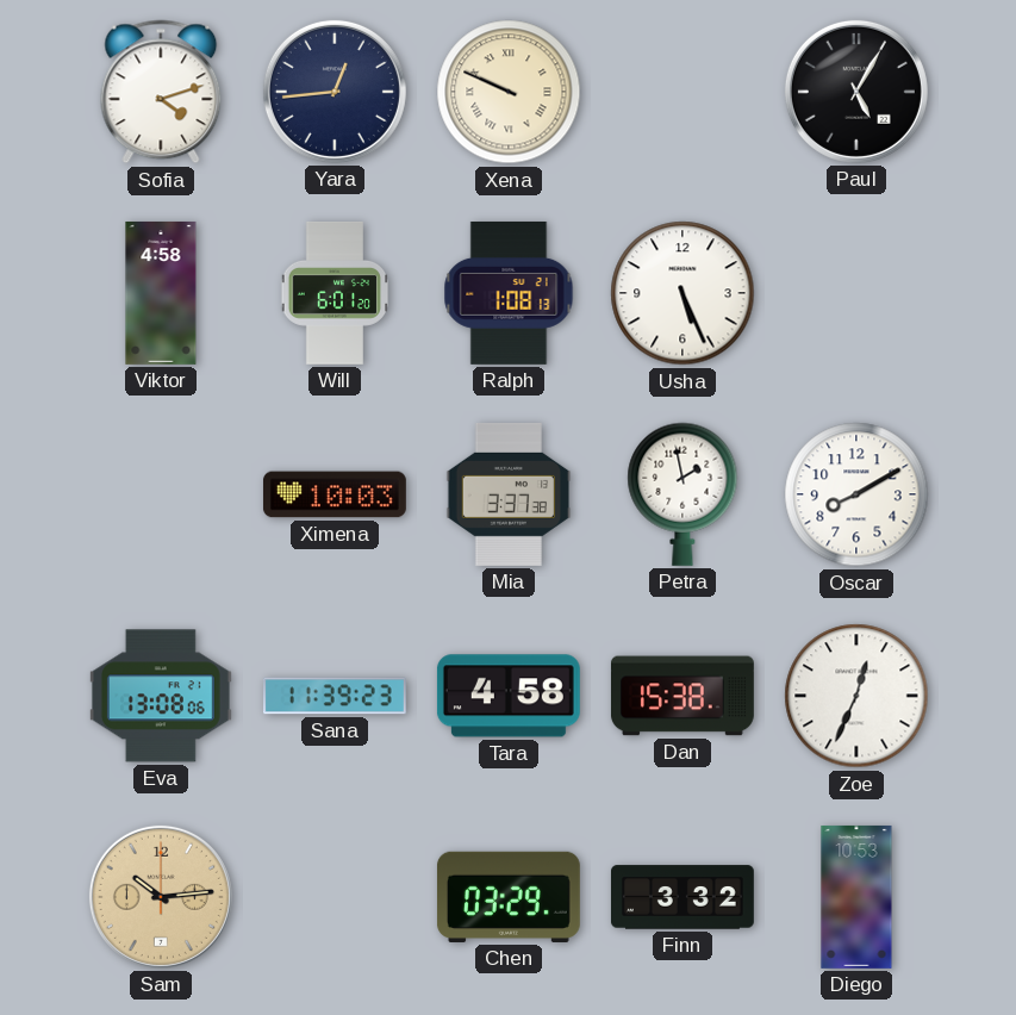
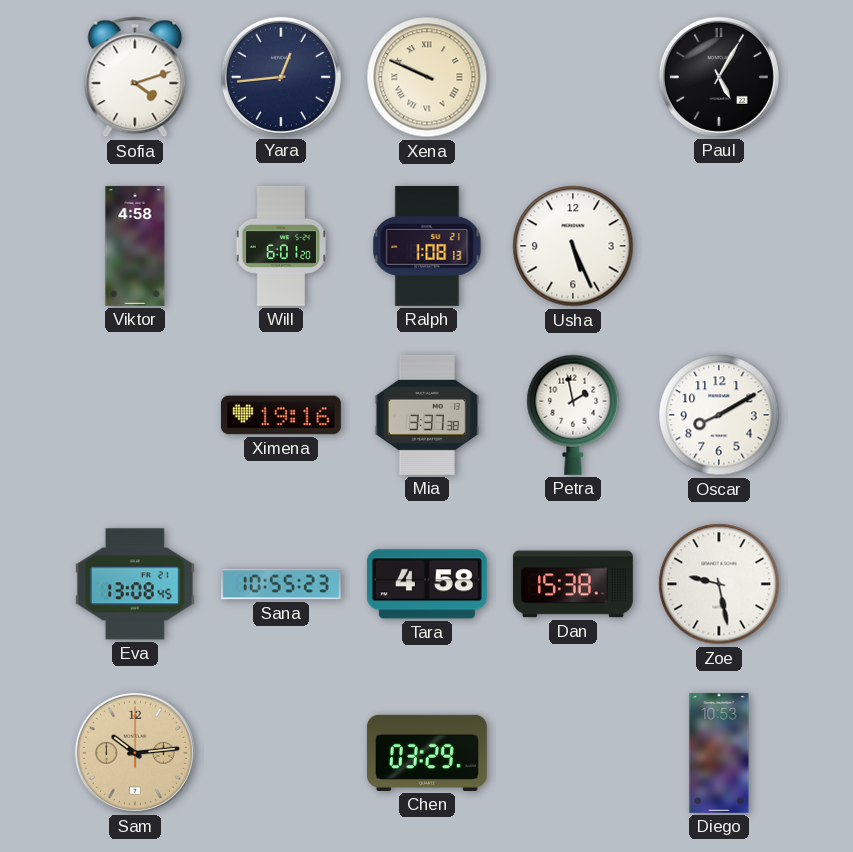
Ximena: 10:03 -> 19:16 (281, 415)
Eva: 13:08:06 -> 13:08:45 (135, 584)
Sana: 11:39 -> 10:55 (281, 584)
Zoe: 12:34 -> 9:28 (719, 584)
Finn: 3:32 -> none (682, 897)
